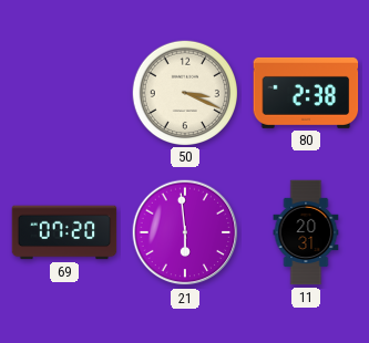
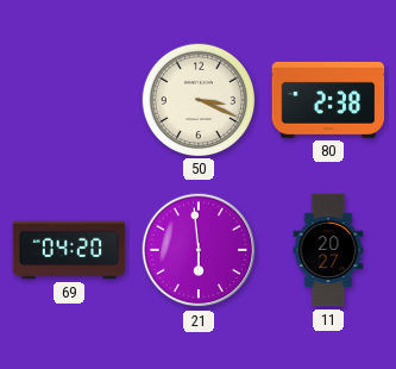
69: 07:20 -> 04:20 (69, 250)
11: 20:31 -> 20:27 (328, 250)
